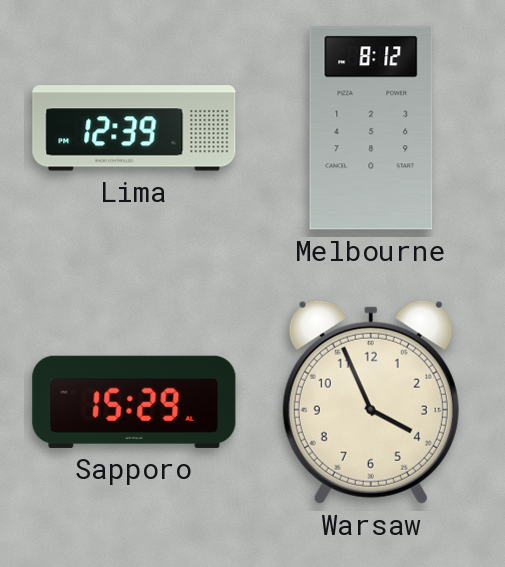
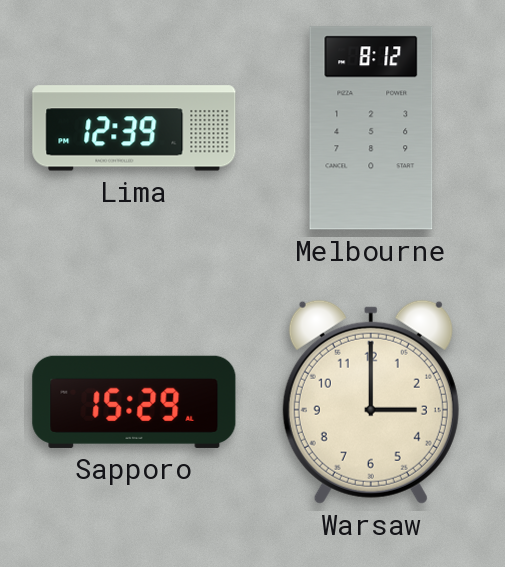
Warsaw: 3:56 -> 3:00 (371, 402)
